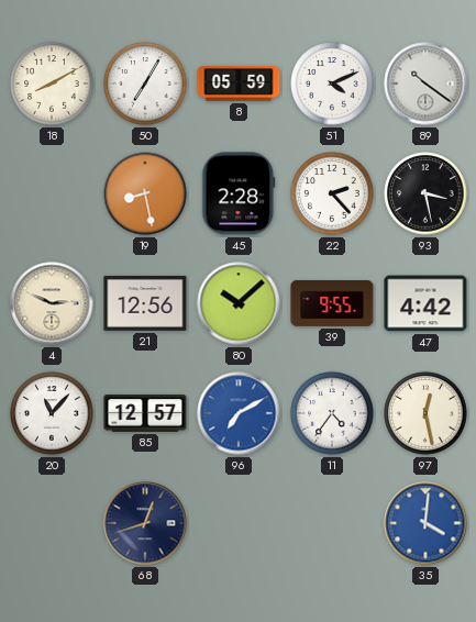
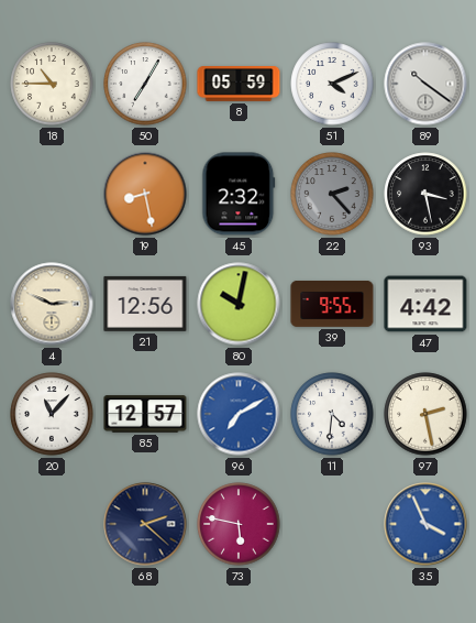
18: 8:10 -> 10:45 (52, 84)
45: 2:28 -> 2:32 (239, 194)
22 dial: white -> grey (332, 194)
80: 10:08 -> 10:02 (239, 304)
11: 4:36 -> 4:31 (332, 414)
97: 12:28 -> 2:28 (425, 414)
68: 12:42 -> 2:22 (145, 524)
73: none -> 5:47 (239, 524)
35: 4:01 -> 3:56 (425, 524)
